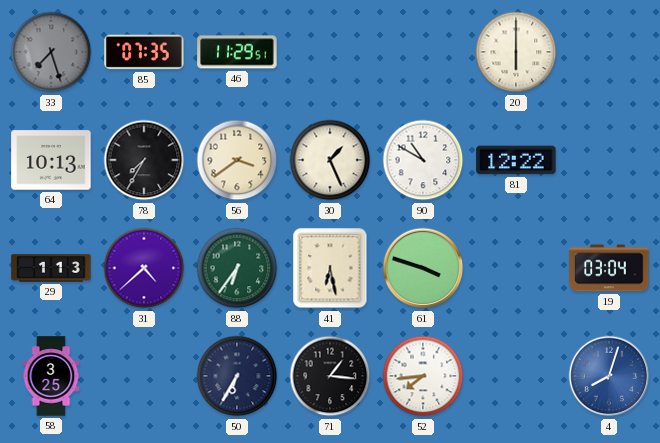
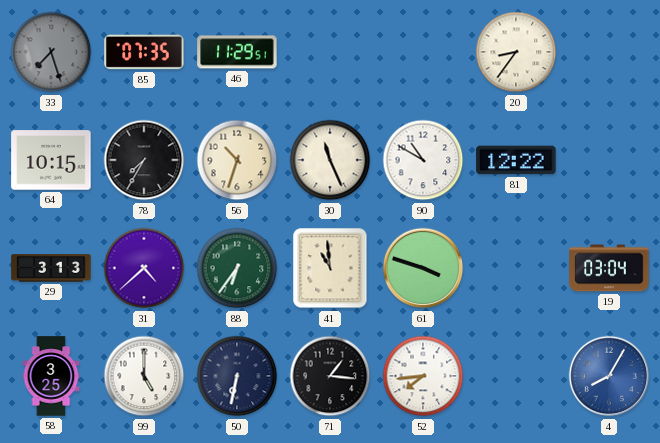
20: 6:00 -> 8:36 (516, 52)
64: 10:13 -> 10:15 (51, 160)
56: 3:39 -> 10:33 (237, 160)
30: 1:26 -> 11:26 (330, 160)
29: 1:13 -> 3:13 (51, 268)
41: 6:28 -> 10:59 (330, 268)
99: none -> 5:00 (144, 376)
50: 6:35 -> 6:32 (237, 376)
4: 8:03 -> 8:05 (609, 376)
